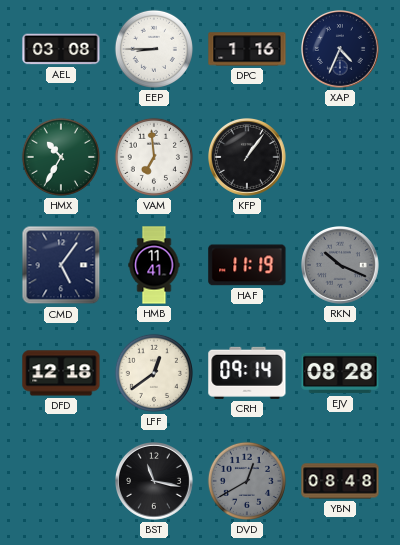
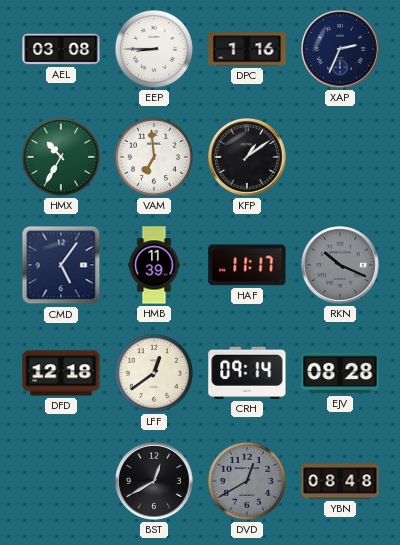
XAP: 4:34 -> 2:34 (341, 50)
KFP: 1:06 -> 1:09 (248, 158)
HMB: 11:41 -> 11:39 (154, 265)
HAF: 11:19 -> 11:17 (247, 265)
BST: 11:17 -> 12:40 (155, 482)
